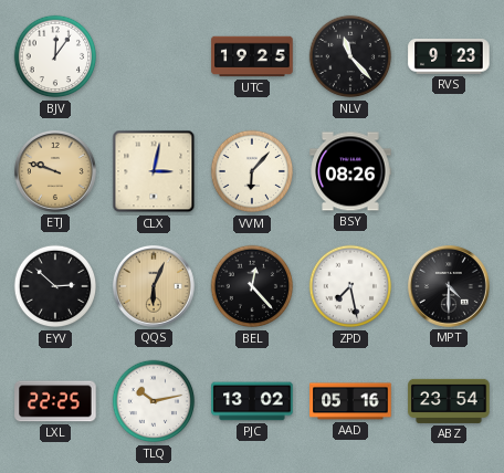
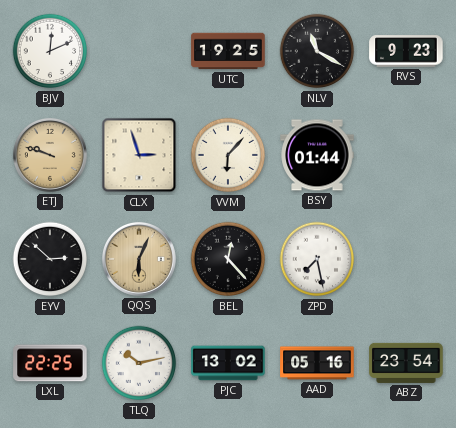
BJV: 12:06 -> 12:11 (50, 51)
NLV: 11:23 -> 11:20 (317, 51)
CLX: 3:02 -> 2:57 (139, 155)
BSY: 08:26 -> 01:44 (317, 155)
MPT: 4:30 -> none (449, 286)
